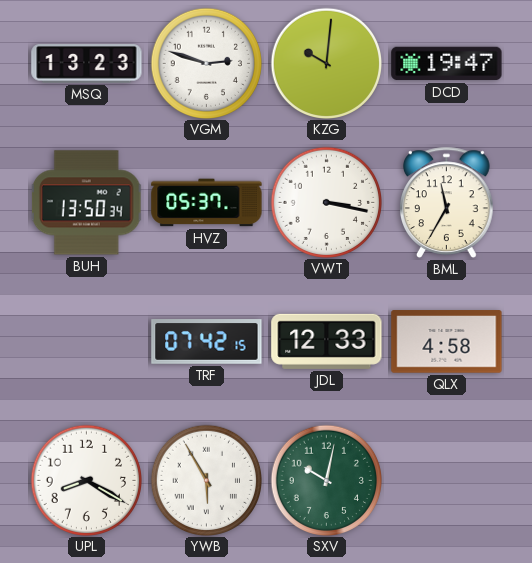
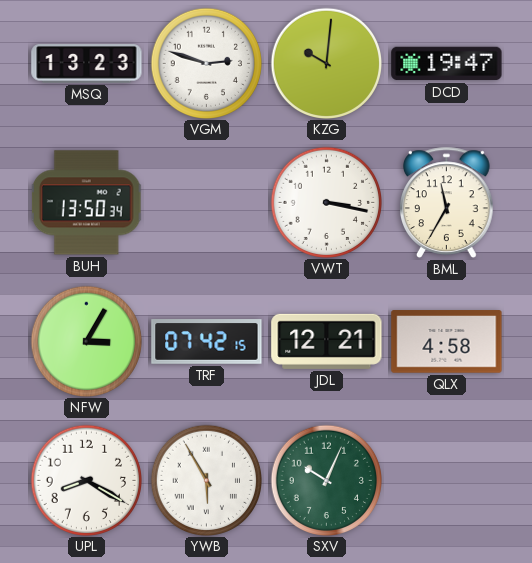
HVZ: 05:37 -> none (207, 203)
NFW: none -> 3:05 (86, 341)
JDL: 12:33 -> 12:21 (327, 341)
SXV: 10:02 -> 10:04 (326, 480)
